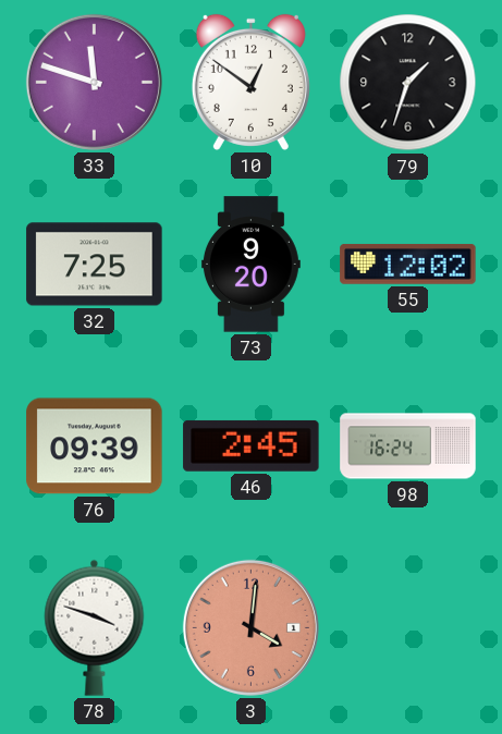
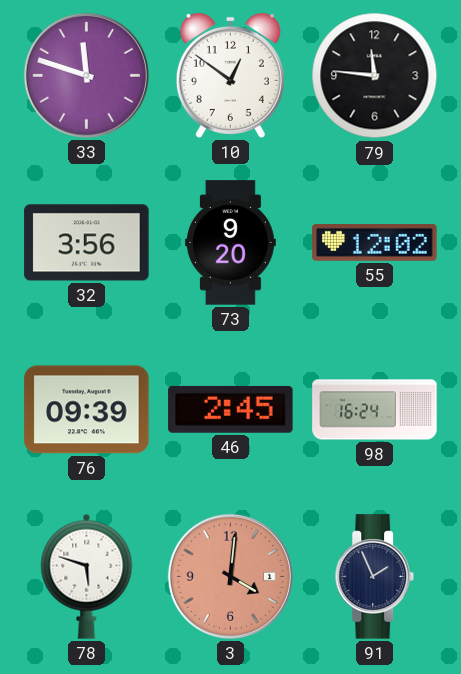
79: 1:33 -> 11:46 (375, 76)
32: 7:25 -> 3:56 (87, 243)
78: 3:48 -> 5:48 (87, 576)
91: none -> 1:56 (374, 577)
